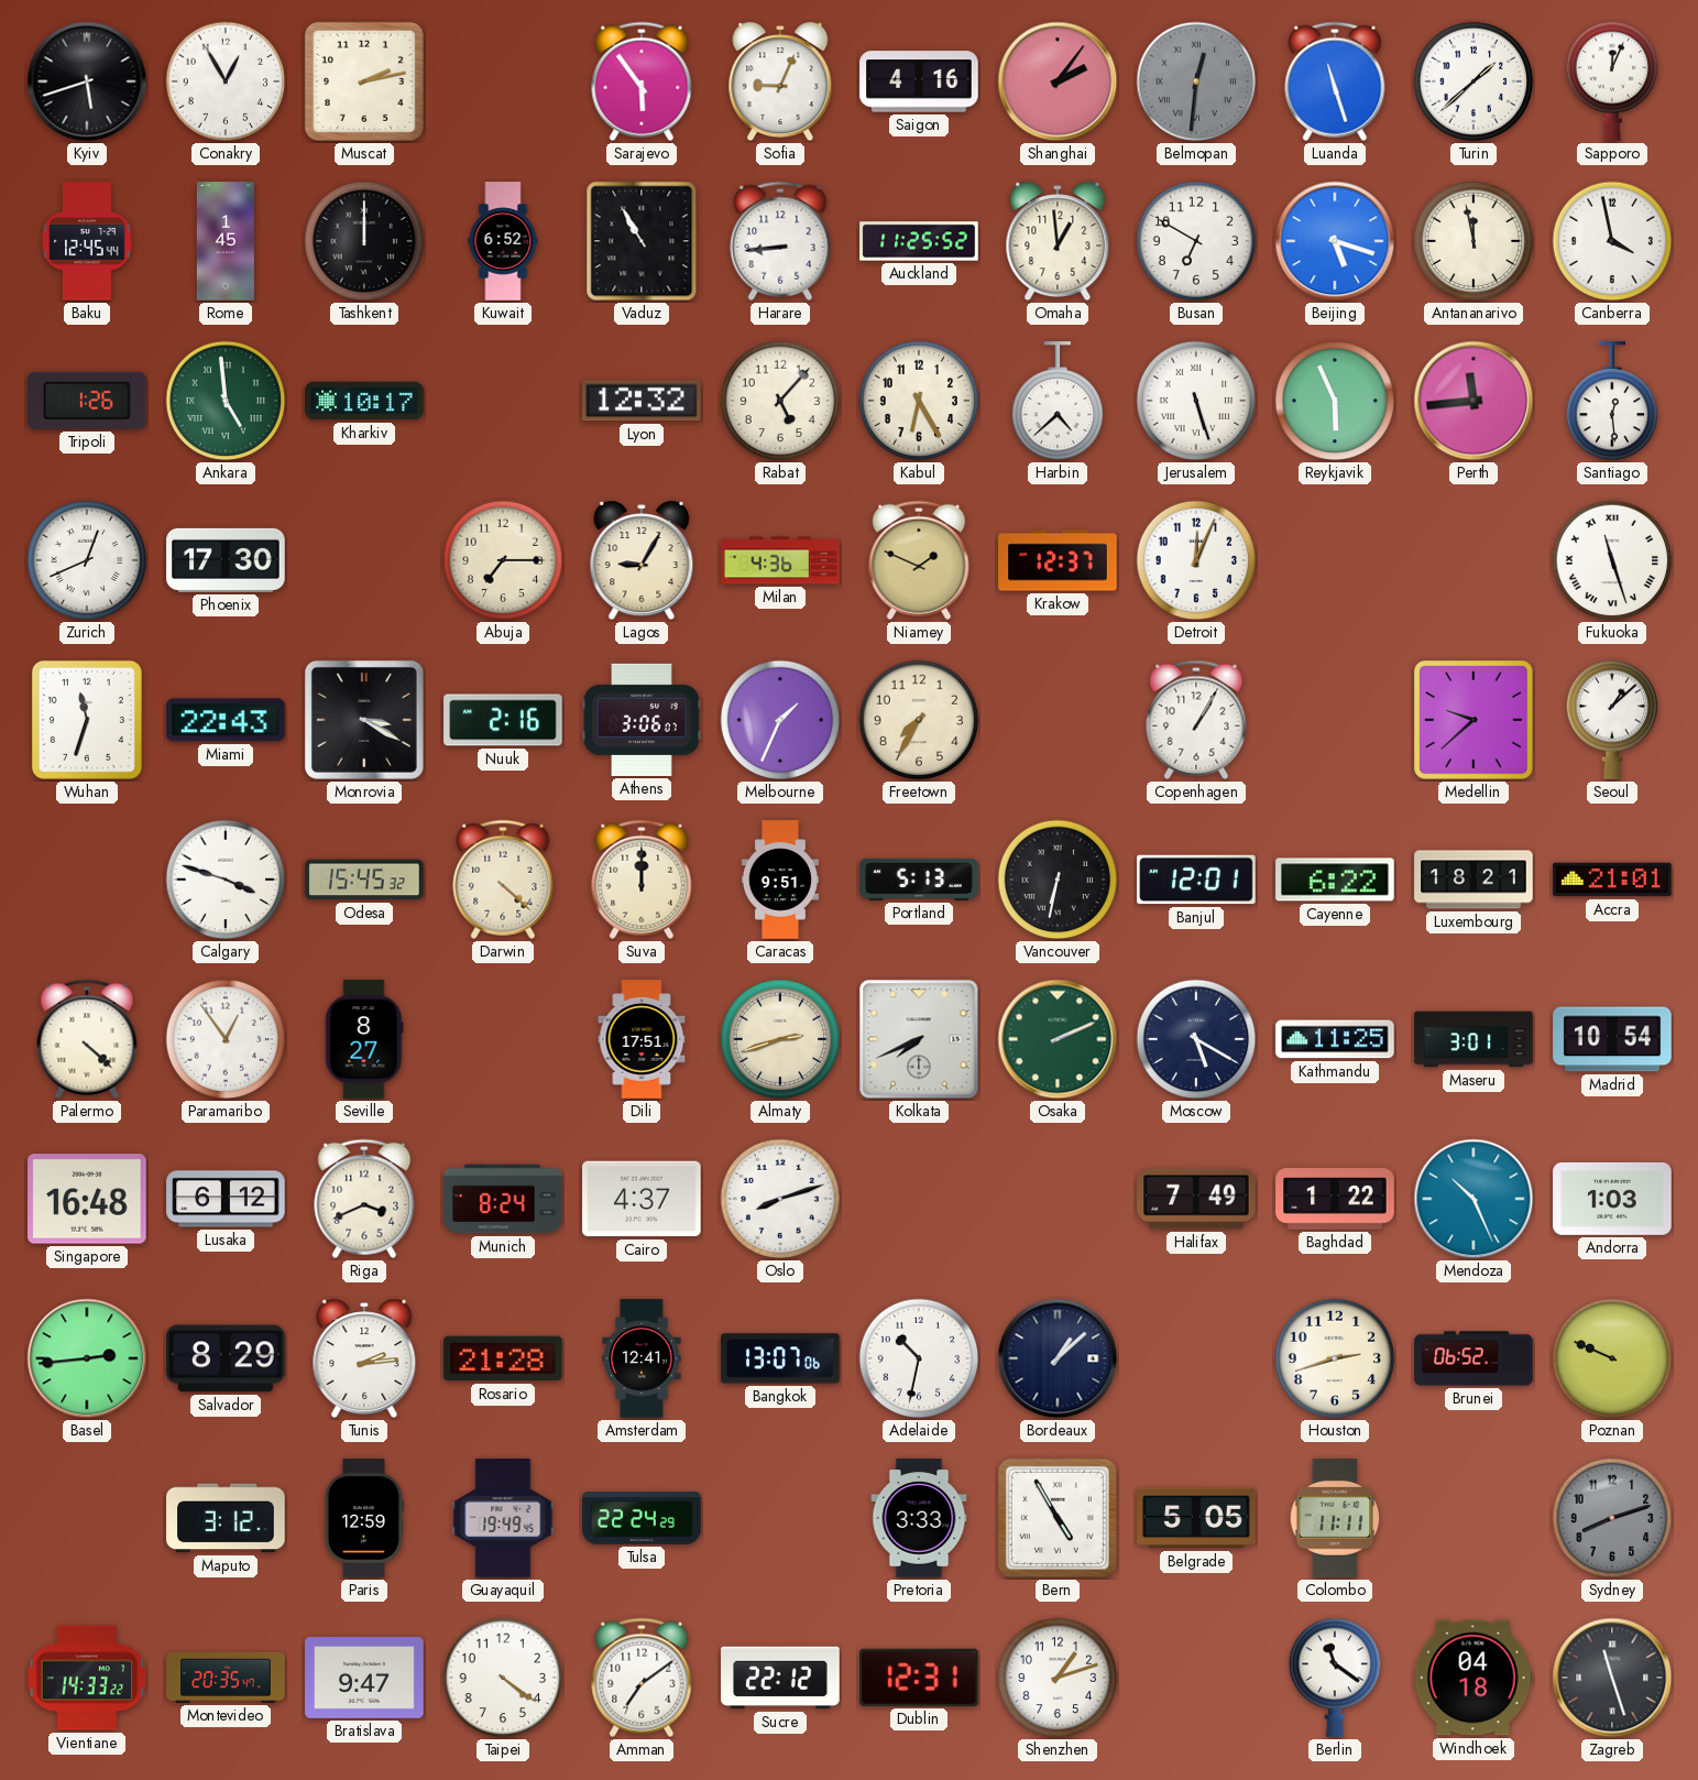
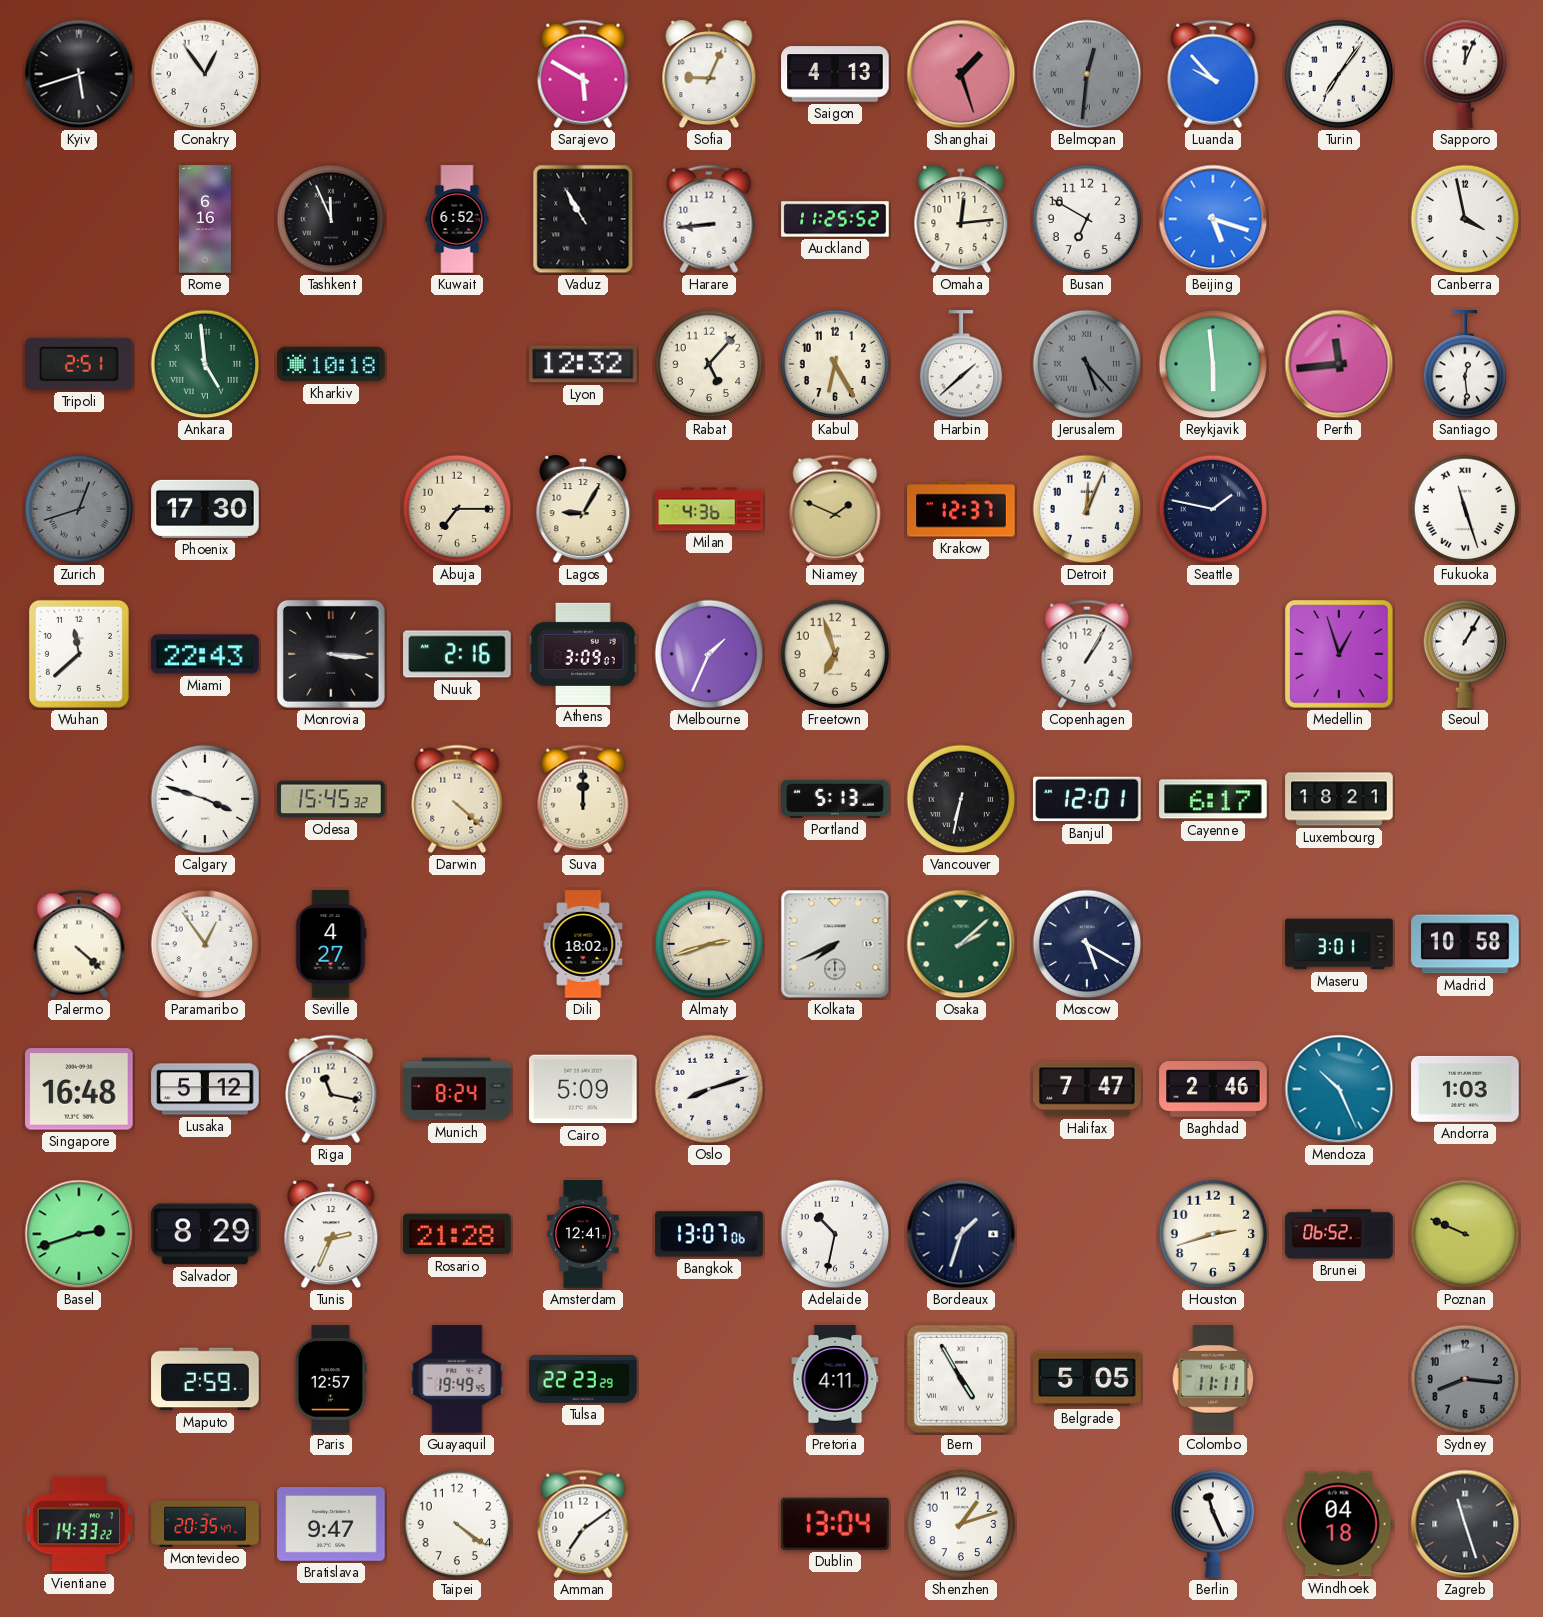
Conakry: 12:55 -> 12:54 (205, 74)
Muscat: 2:13 -> none (364, 81)
Sarajevo: 5:54 -> 5:50 (583, 74)
Saigon: 4:16 -> 4:13 (835, 74)
Shanghai: 2:06 -> 1:27 (961, 74)
Luanda: 11:27 -> 9:53 (1213, 74)
Turin: 1:38 -> 7:06 (1339, 74)
Baku: 12:45 -> none (87, 241)
Rome: 1:45 -> 6:16 (205, 219)
Tashkent: 12:00 -> 11:56 (331, 219)
Omaha: 12:59 -> 12:14 (961, 219)
Antananarivo: 11:58 -> none (1474, 241)
Tripoli: 1:26 -> 2:51 (80, 364)
Kharkiv: 10:17 -> 10:18 (331, 364)
Harbin: 4:38 -> 1:38 (961, 365)
Jerusalem: 5:27 -> 5:23 (1087, 364)
Jerusalem dial: white -> grey (1087, 364)
Reykjavik: 5:56 -> 5:59 (1213, 364)
Zurich: 12:41 -> 12:42 (79, 509)
Zurich dial: white -> grey (79, 509)
Seattle: none -> 1:47 (1213, 509)
Wuhan: 11:33 -> 11:38 (79, 654)
Monrovia: 3:20 -> 3:16 (331, 654)
Athens: 3:06 -> 3:09 (583, 654)
Freetown: 7:35 -> 6:57 (835, 654)
Medellin: 9:38 -> 12:57 (1339, 654)
Seoul: 1:08 -> 1:05 (1465, 654)
Caracas: 9:51 -> none (780, 880)
Cayenne: 6:22 -> 6:17 (1213, 799)
Accra: 21:01 -> none (1612, 880)
Seville: 8:27 -> 4:27 (331, 944)
Dili: 17:51 -> 18:02 (583, 944)
Osaka: 2:11 -> 2:08 (961, 944)
Kathmandu: 11:25 -> none (1335, 1039)
Madrid: 10:54 -> 10:58 (1465, 944)
Lusaka: 6:12 -> 5:12 (205, 1089)
Riga: 3:41 -> 11:17 (331, 1089)
Cairo: 4:37 -> 5:09 (583, 1089)
Halifax: 7:49 -> 7:47 (1087, 1089)
Baghdad: 1:22 -> 2:46 (1213, 1089)
Basel: 2:44 -> 2:42 (79, 1234)
Tunis: 2:14 -> 2:34 (331, 1234)
Bordeaux: 1:08 -> 1:33 (961, 1234)
Maputo: 3:12 -> 2:59 (205, 1379)
Paris: 12:59 -> 12:57 (331, 1379)
Tulsa: 22:24 -> 22:23 (583, 1379)
Pretoria: 3:33 -> 4:11 (835, 1379)
Sydney: 8:12 -> 8:16 (1465, 1379)
Sucre: 22:12 -> none (780, 1678)
Dublin: 12:31 -> 13:04 (836, 1524)
Berlin: 11:21 -> 11:26 (1213, 1524)
